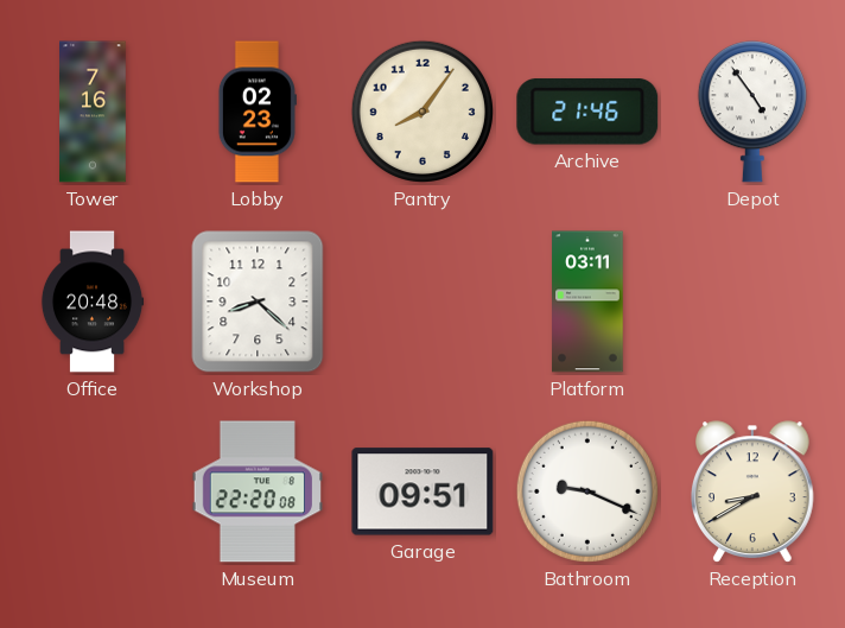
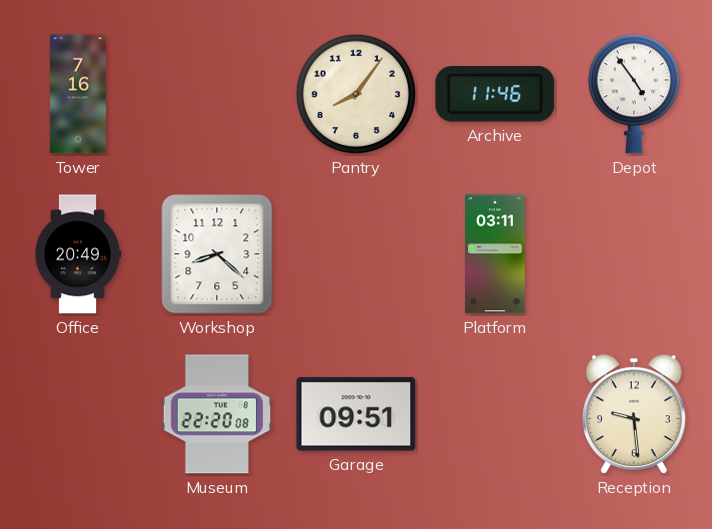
Lobby: 02:23 -> none (256, 112)
Archive: 21:46 -> 11:46 (495, 94)
Office: 20:48 -> 20:49 (78, 254)
Bathroom: 9:19 -> none (587, 491)
Reception: 8:40 -> 9:29 (634, 414)
